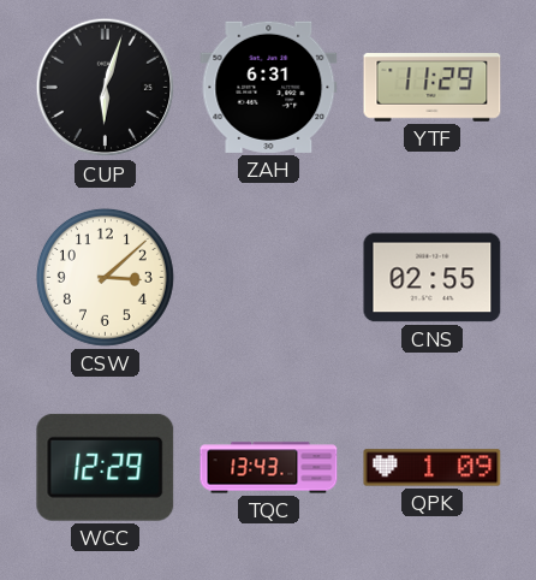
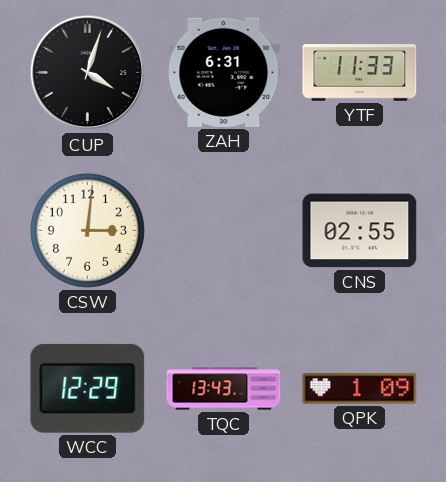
CUP: 6:03 -> 4:03 (88, 73)
YTF: 11:29 -> 11:33 (360, 73)
CSW: 3:08 -> 3:01 (87, 230)
